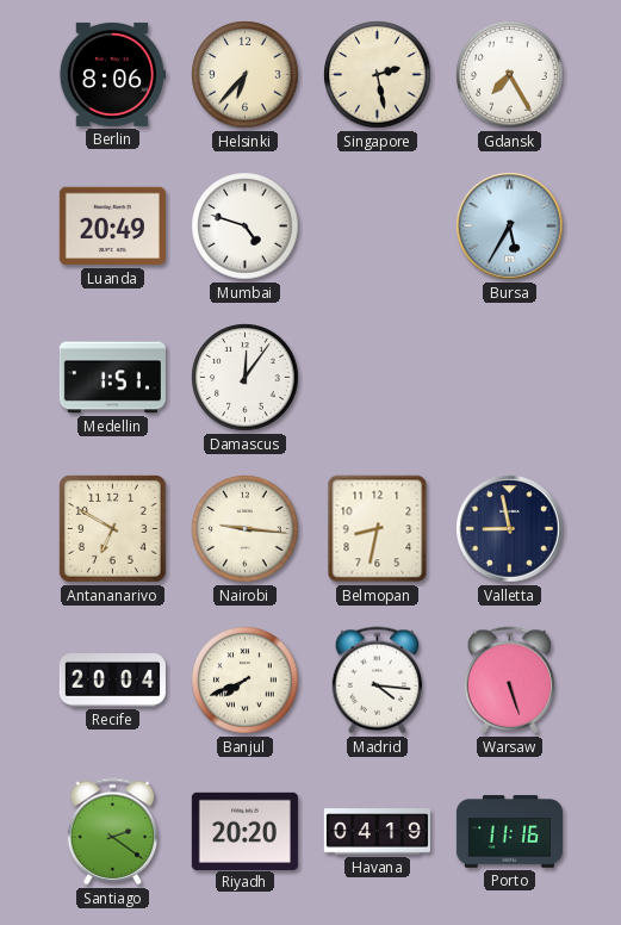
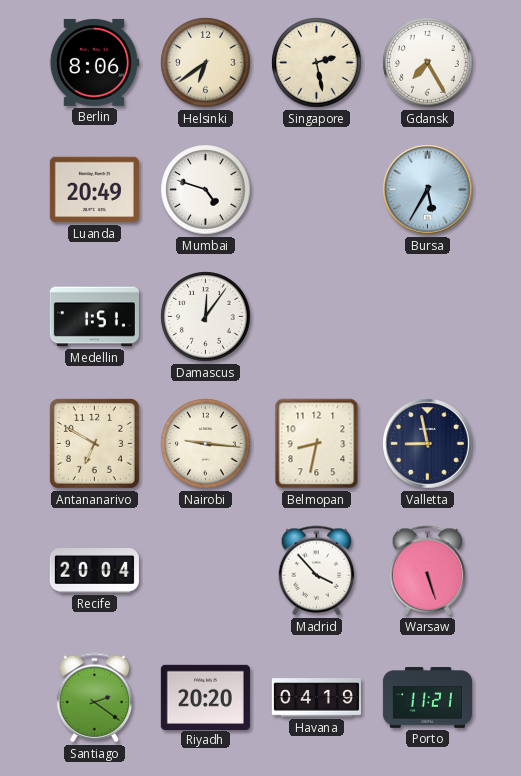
Helsinki: 6:37 -> 6:39 (206, 63)
Banjul: 7:41 -> none (246, 681)
Madrid: 4:16 -> 3:53 (317, 571)
Porto: 11:16 -> 11:21 (427, 698)
